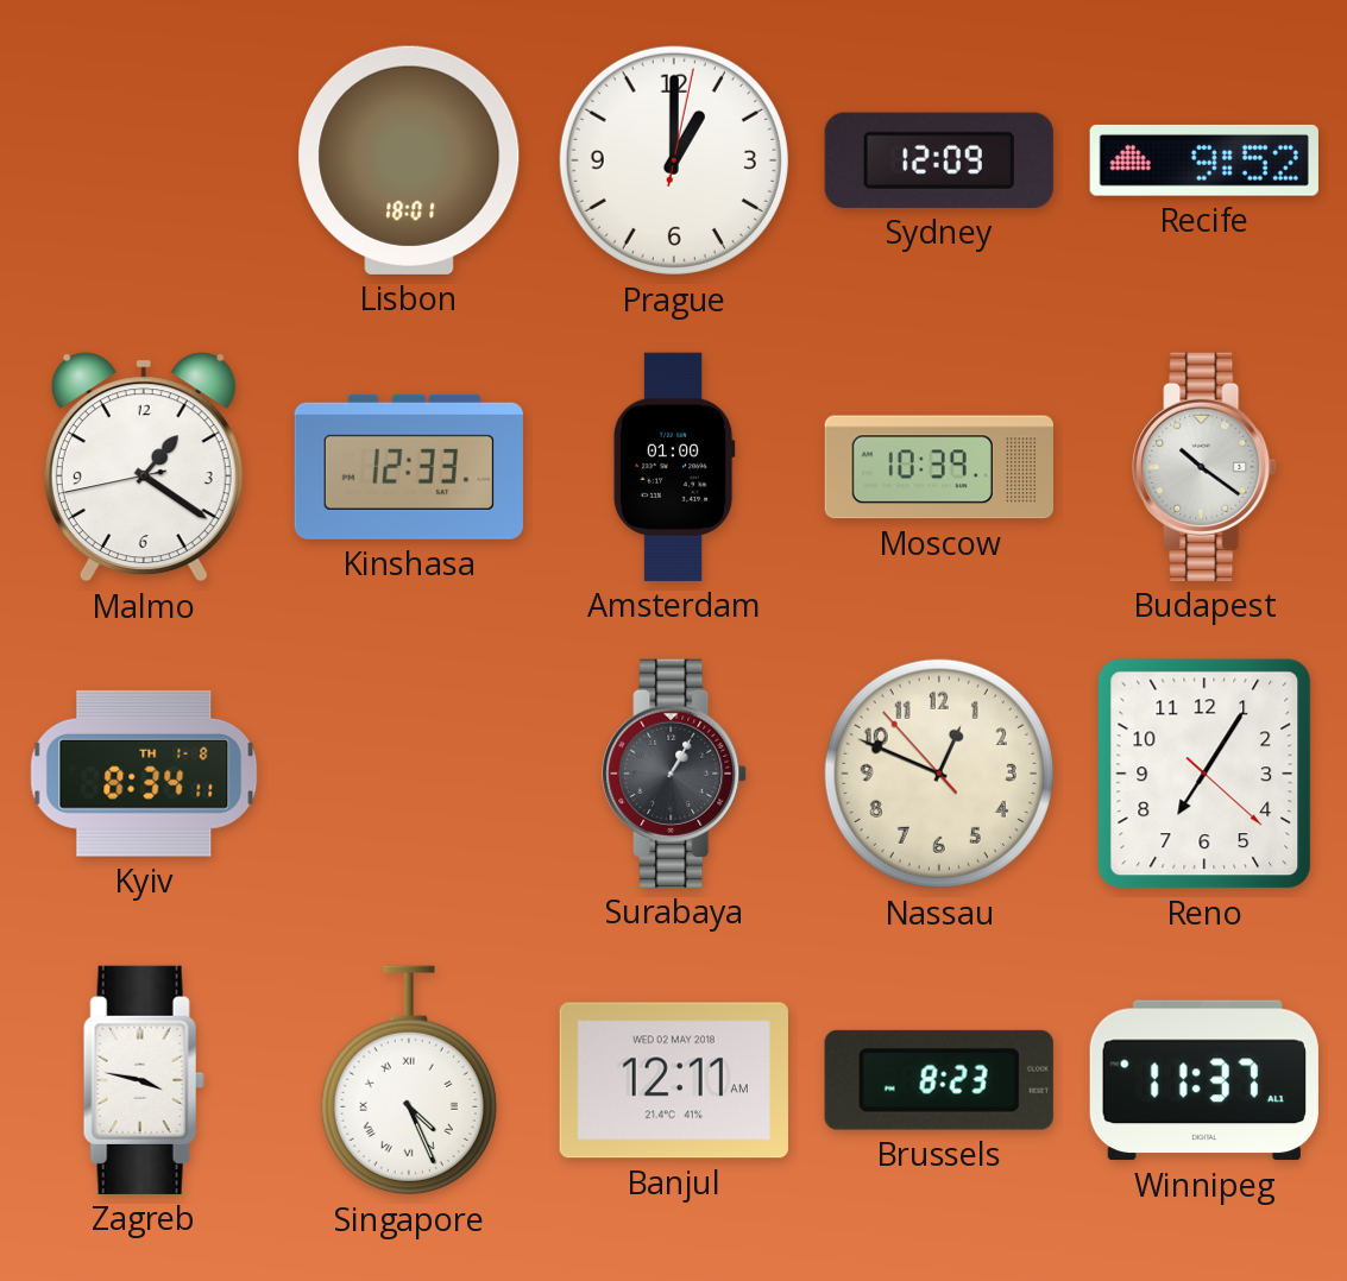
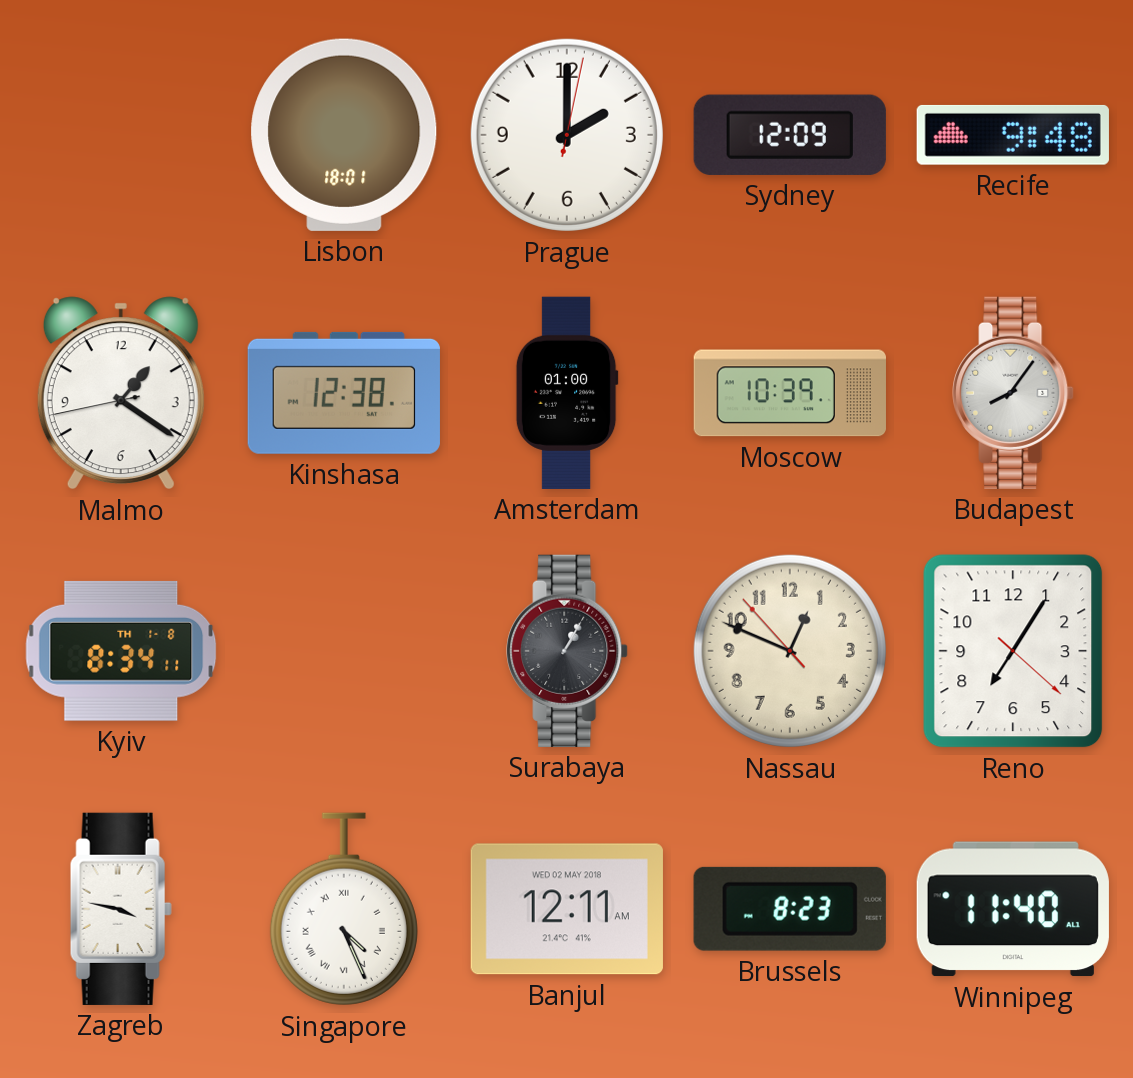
Prague: 1:00 -> 2:00 (567, 135)
Recife: 9:52 -> 9:48 (1013, 135)
Kinshasa: 12:33 -> 12:38 (344, 393)
Budapest: 10:21 -> 8:06 (1013, 393)
Winnipeg: 11:37 -> 11:40 (1013, 909)
